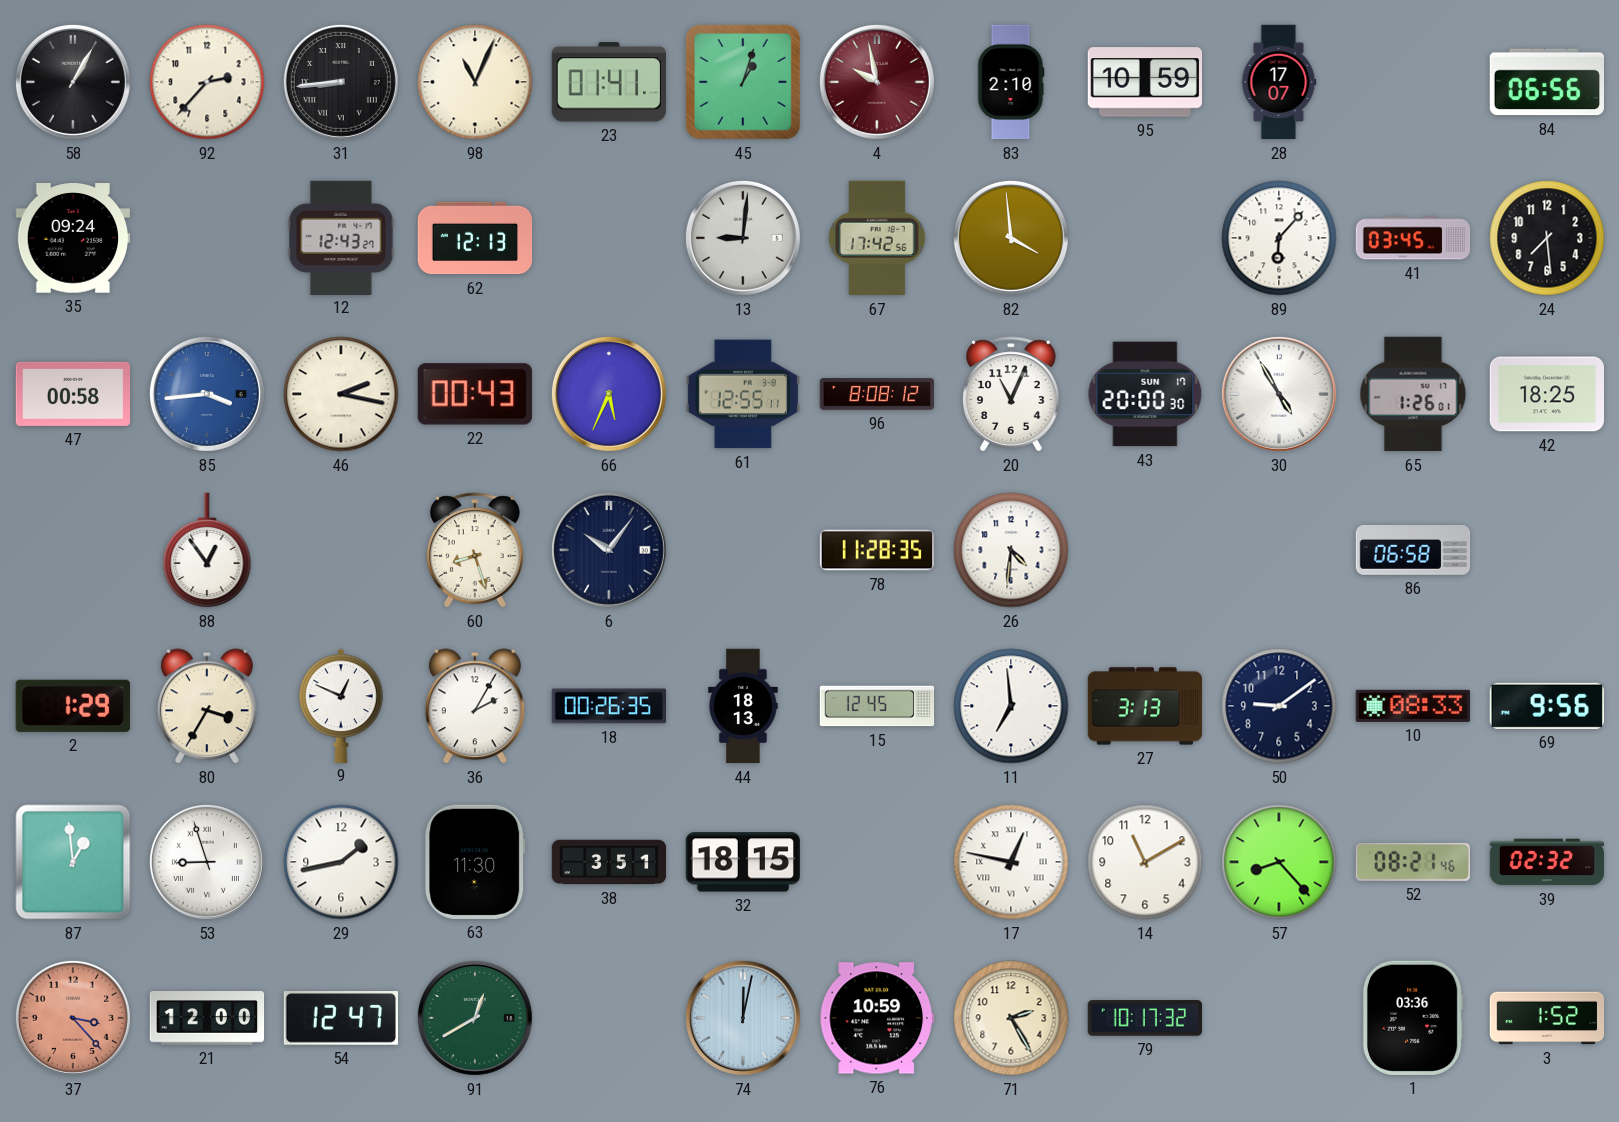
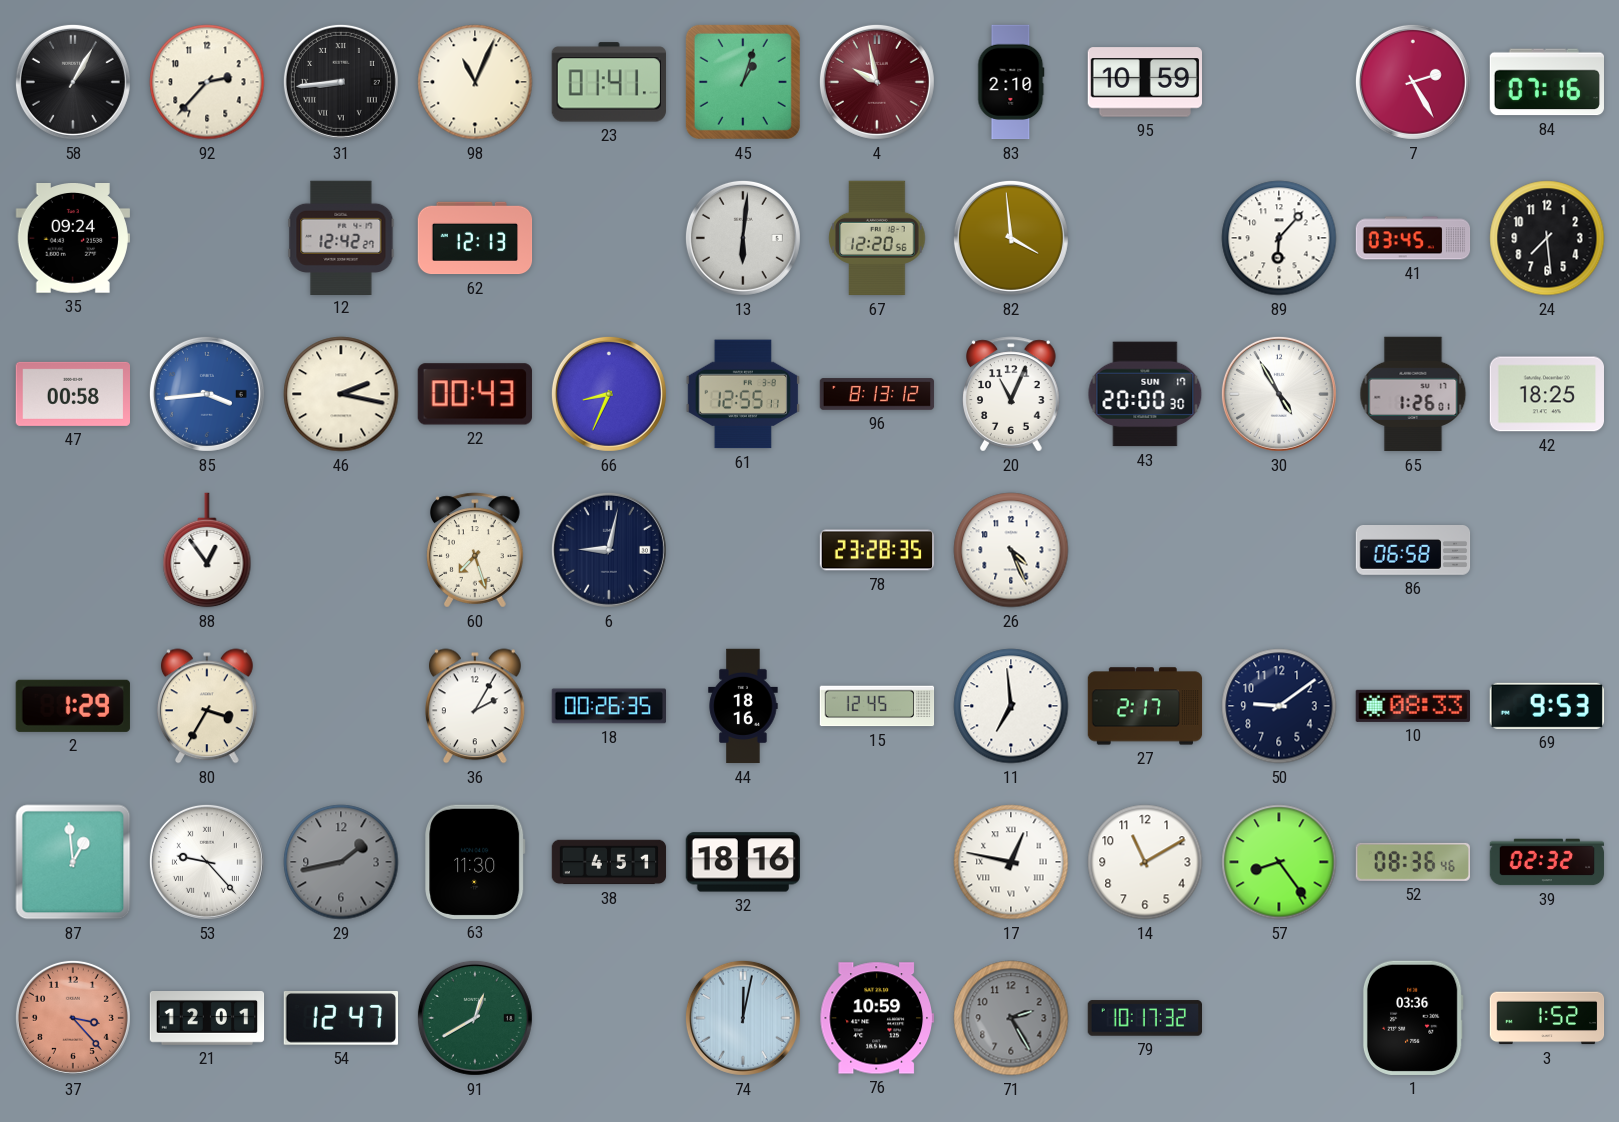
28: 17:07 -> none (1279, 82)
7: none -> 2:25 (1413, 82)
84: 06:56 -> 07:16 (1546, 82)
12: 12:43 -> 12:42 (341, 237)
13: 9:01 -> 6:01 (743, 238)
67: 17:42 -> 12:20 (877, 238)
66: 5:34 -> 8:34 (609, 394)
96: 8:08 -> 8:13 (877, 394)
60: 8:27 -> 7:27 (475, 550)
6: 10:06 -> 9:02 (609, 550)
78: 11:28 -> 23:28 (877, 550)
26: 4:31 -> 4:26 (1011, 550)
9: 12:49 -> none (341, 705)
44: 18:13 -> 18:16 (743, 706)
27: 3:13 -> 2:17 (1145, 706)
69: 9:56 -> 9:53 (1547, 706)
53: 8:57 -> 9:23 (207, 862)
29 dial: white -> grey (341, 862)
38: 3:51 -> 4:51 (609, 862)
32: 18:15 -> 18:16 (742, 862)
57: 8:23 -> 8:24 (1279, 862)
52: 08:21 -> 08:36 (1412, 862)
21: 12:00 -> 12:01 (207, 1019)
71 dial: cream -> grey (1011, 1018)
